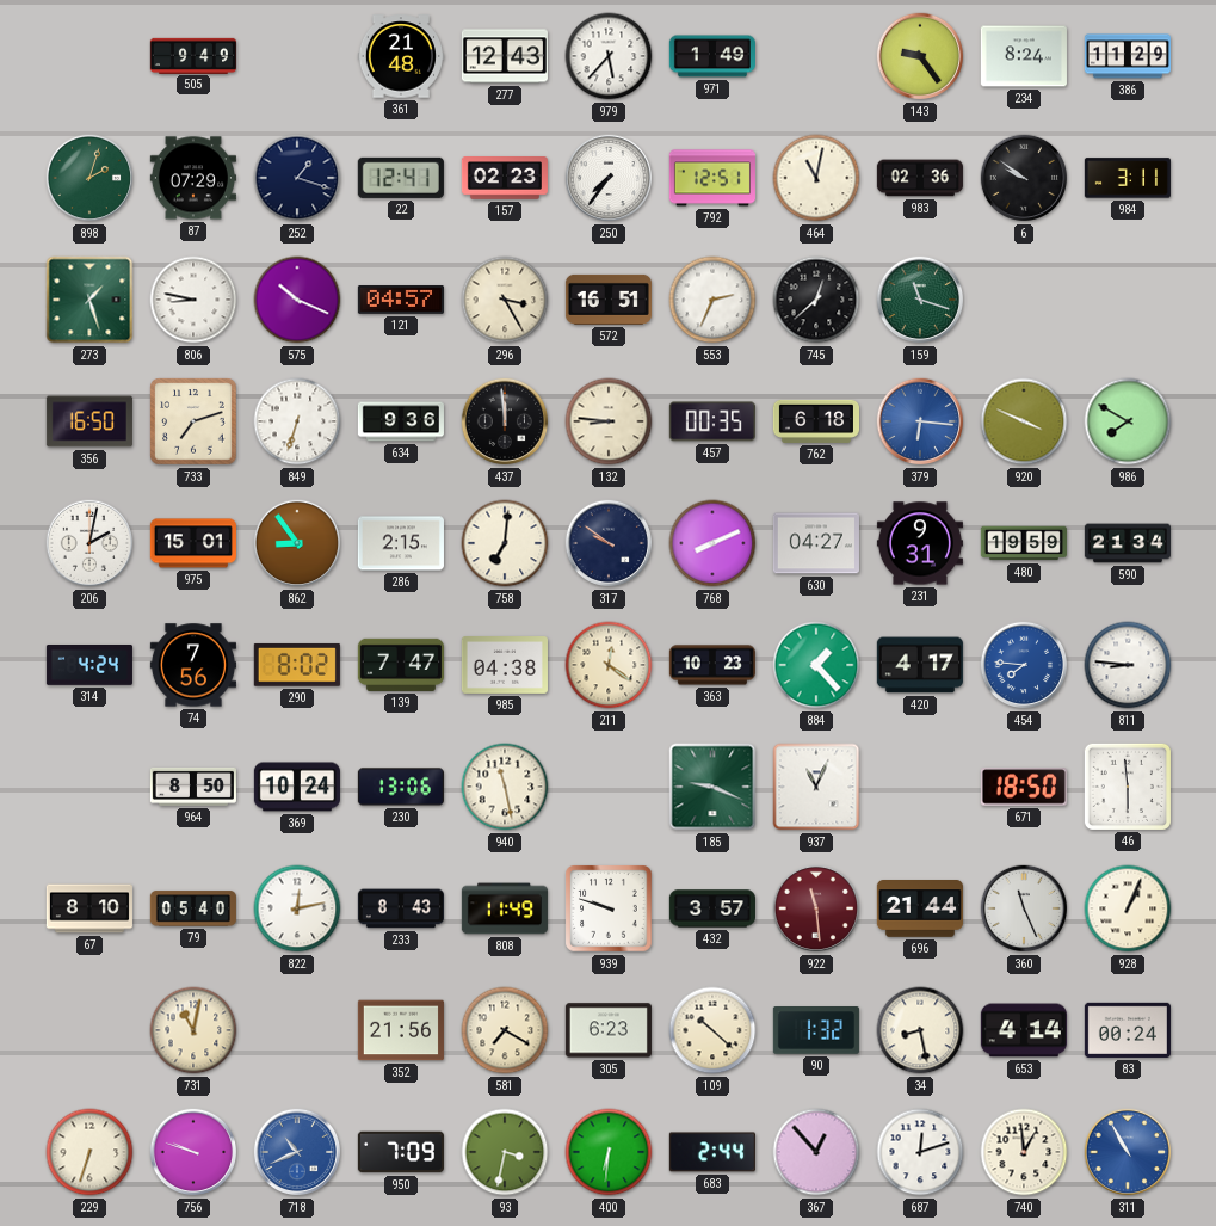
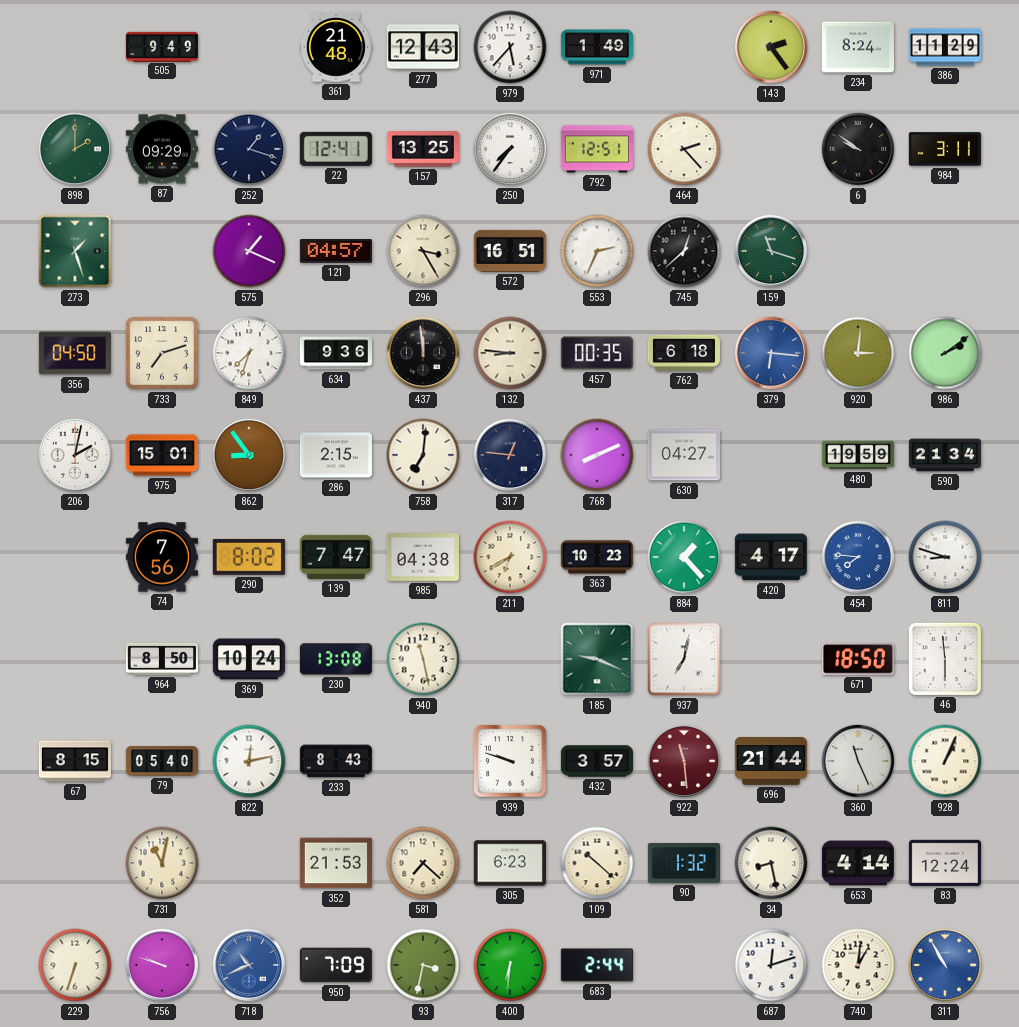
143: 9:24 -> 2:24 (771, 47)
898: 2:03 -> 2:00 (75, 149)
87: 07:29 -> 09:29 (162, 149)
157: 02:23 -> 13:25 (423, 149)
464: 11:02 -> 2:23 (684, 149)
983: 02:36 -> none (920, 178)
806: 8:47 -> none (193, 300)
575: 10:19 -> 1:19 (249, 251)
356: 16:50 -> 04:50 (75, 353)
849: 6:33 -> 7:33 (249, 353)
920: 3:49 -> 3:01 (858, 353)
986: 7:50 -> 2:09 (945, 353)
317: 9:51 -> 12:46 (510, 455)
231: 9:31 -> none (920, 543)
314: 4:24 -> none (89, 666)
211: 12:21 -> 6:40 (510, 557)
811: 8:46 -> 8:48 (945, 557)
230: 13:06 -> 13:08 (336, 659)
937: 11:04 -> 7:02 (684, 659)
67: 8:10 -> 8:15 (75, 761)
808: 11:49 -> none (505, 908)
352: 21:56 -> 21:53 (336, 863)
581: 7:20 -> 7:22 (423, 863)
83: 00:24 -> 12:24 (945, 863)
367: 12:53 -> none (816, 1152)
740: 12:59 -> 1:01 (858, 965)
